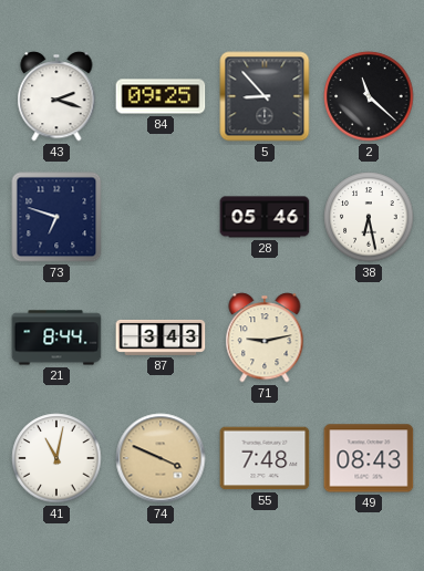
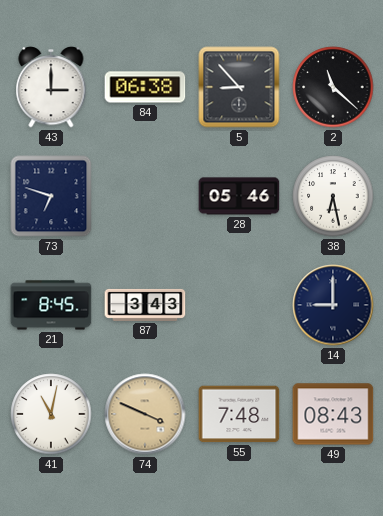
43: 2:18 -> 3:00 (51, 87)
84: 09:25 -> 06:38 (145, 87)
21: 8:44 -> 8:45 (51, 305)
71: 9:13 -> none (265, 338)
14: none -> 9:00 (333, 305)
